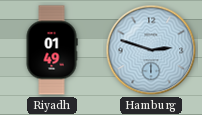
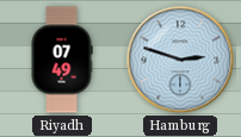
Riyadh: 01:49 -> 07:49 (62, 60)
